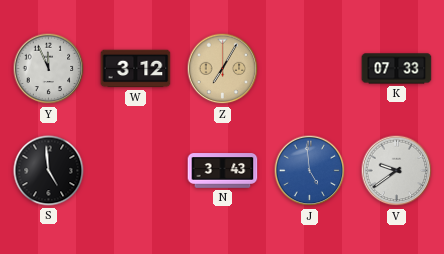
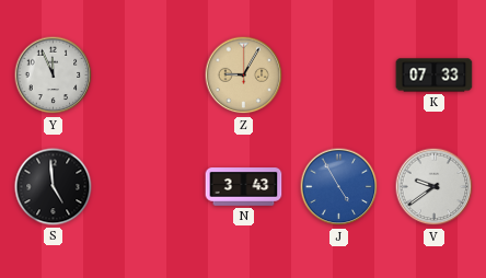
W: 3:12 -> none (136, 69)
Z: 7:05 -> 9:05 (244, 76)
J: 4:59 -> 4:55 (339, 187)
